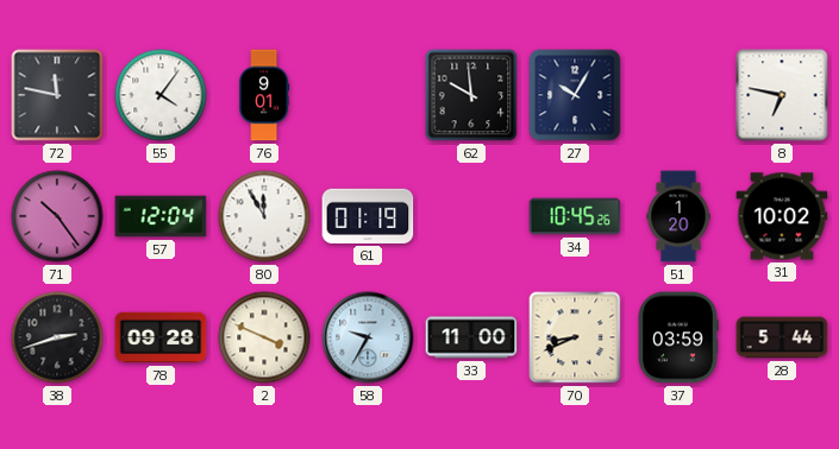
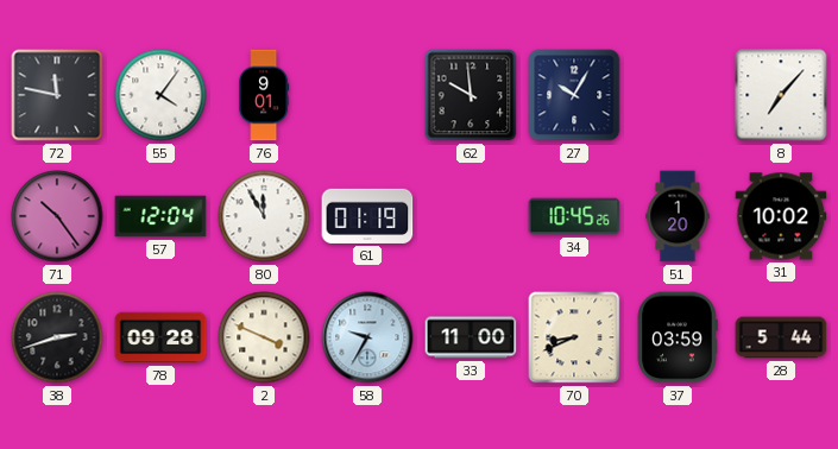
8: 6:47 -> 7:07 (781, 95)
